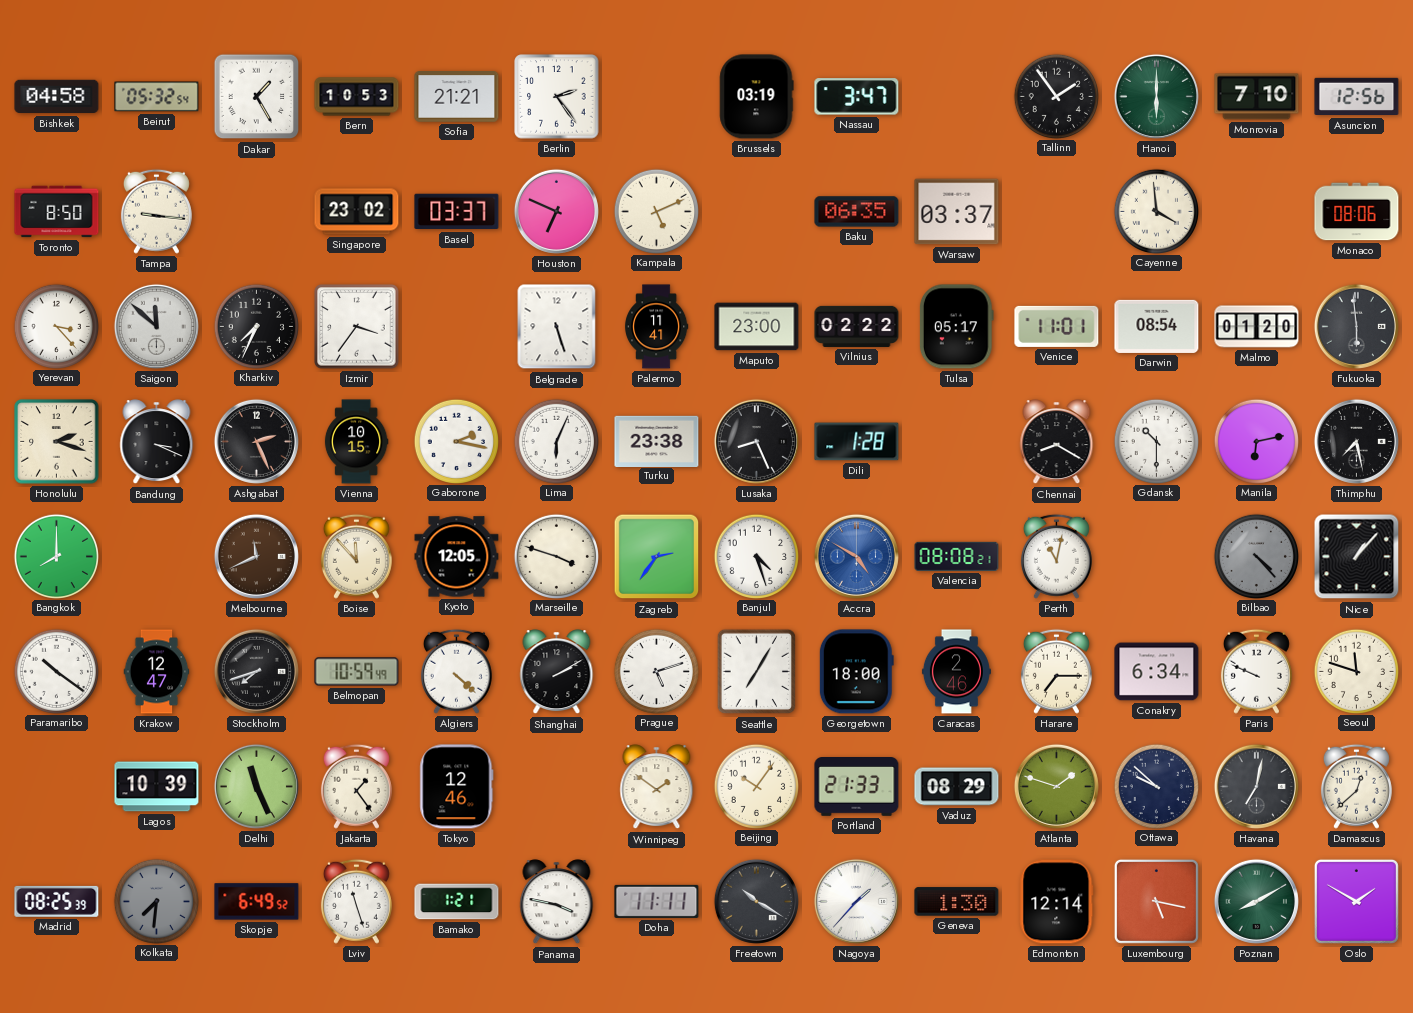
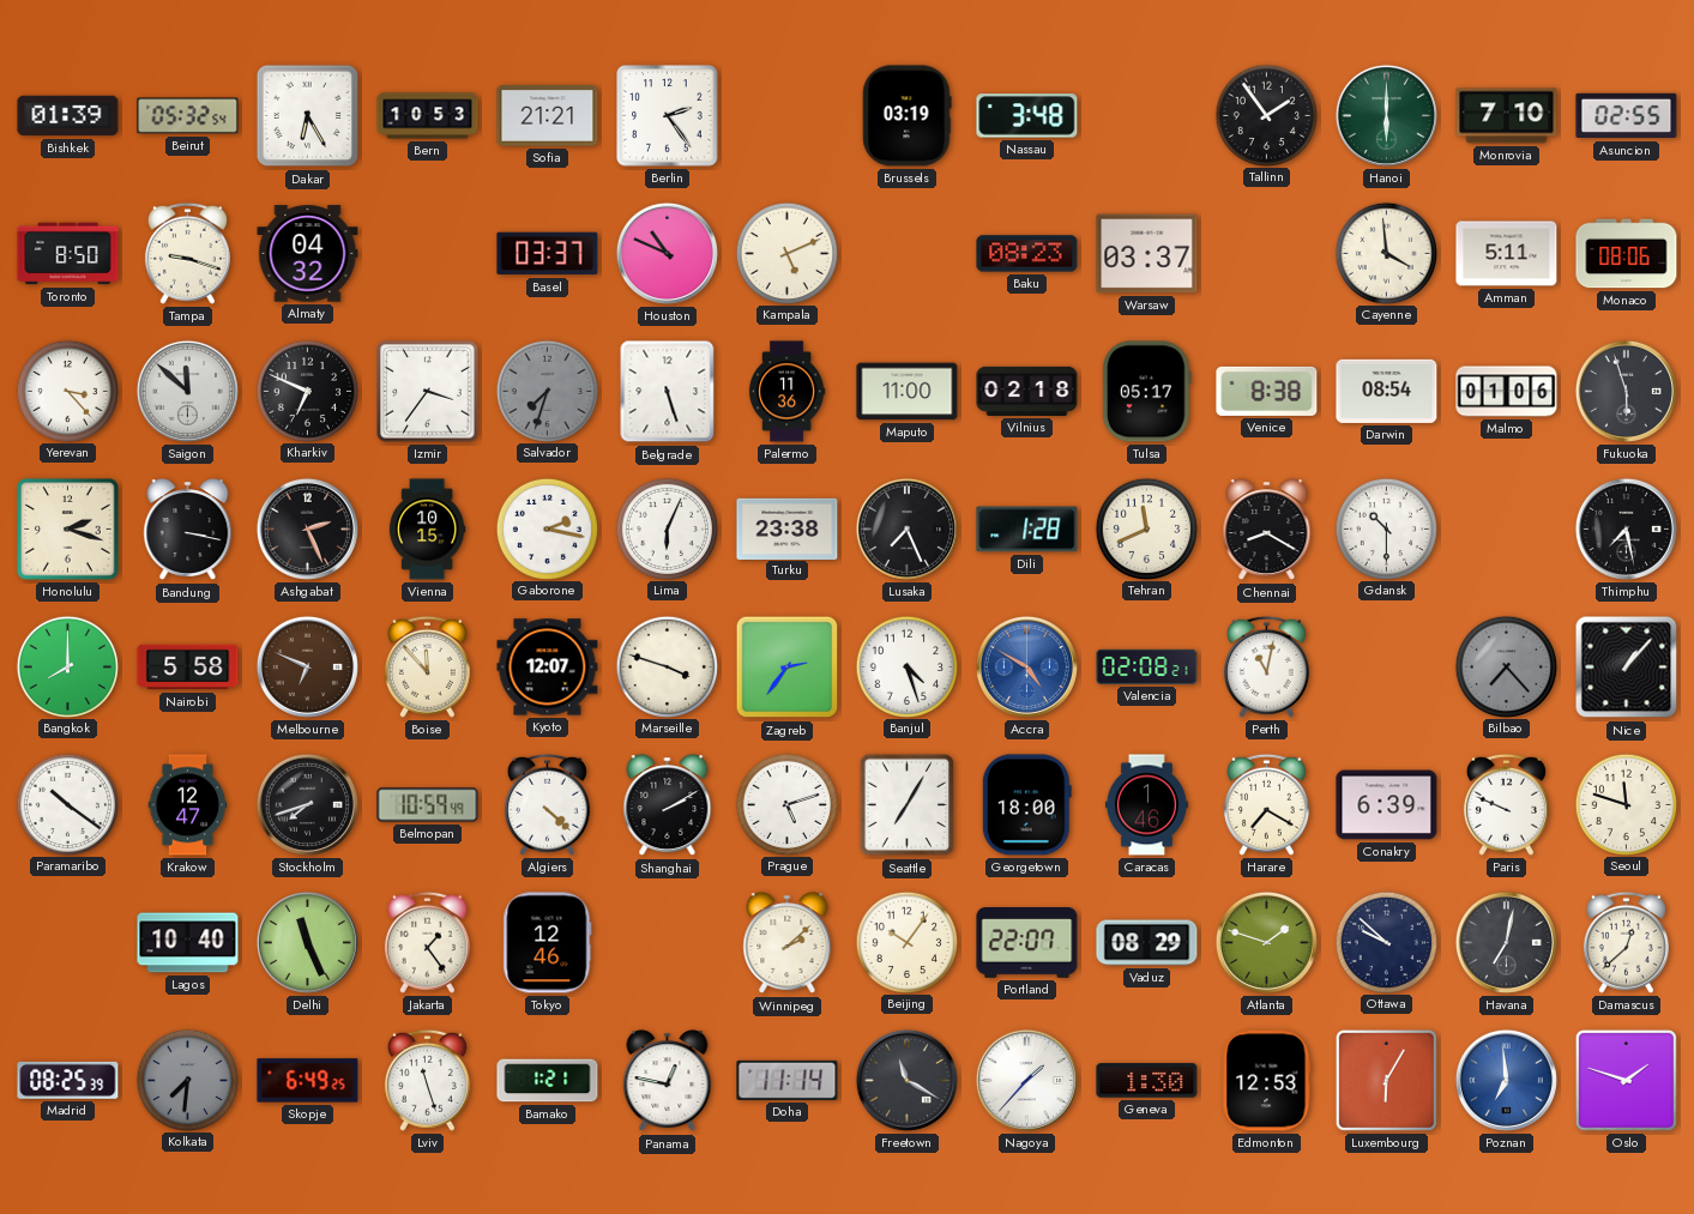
Bishkek: 04:58 -> 01:39 (68, 116)
Dakar: 1:25 -> 6:25 (308, 116)
Nassau: 3:47 -> 3:48 (1027, 116)
Asuncion: 12:56 -> 02:55 (1627, 116)
Tampa: 9:16 -> 9:18 (187, 253)
Almaty: none -> 04:32 (308, 254)
Singapore: 23:02 -> none (357, 212)
Houston: 6:49 -> 10:49 (667, 253)
Baku: 06:35 -> 08:23 (1027, 254)
Amman: none -> 5:11 (1507, 254)
Kharkiv: 7:34 -> 6:49 (307, 391)
Salvador: none -> 7:33 (547, 391)
Palermo: 11:41 -> 11:36 (786, 392)
Maputo: 23:00 -> 11:00 (908, 392)
Vilnius: 02:22 -> 02:18 (1027, 391)
Venice: 11:01 -> 8:38 (1267, 391)
Malmo: 01:20 -> 01:06 (1507, 392)
Fukuoka: 5:59 -> 5:57 (1626, 391)
Bandung: 3:19 -> 3:17 (188, 530)
Lusaka: 8:26 -> 7:26 (906, 529)
Tehran: none -> 11:41 (1146, 529)
Manila: 6:13 -> none (1256, 441)
Nairobi: none -> 5:58 (188, 668)
Melbourne: 11:41 -> 6:49 (307, 666)
Kyoto: 12:05 -> 12:07 (548, 668)
Valencia: 08:08 -> 02:08 (1147, 666)
Bilbao: 4:23 -> 7:23 (1506, 666)
Caracas: 2:46 -> 1:46 (1146, 805)
Harare: 7:15 -> 7:20 (1266, 804)
Conakry: 6:34 -> 6:39 (1387, 805)
Lagos: 10:39 -> 10:40 (188, 943)
Winnipeg: 1:51 -> 2:08 (788, 943)
Portland: 21:33 -> 22:07 (1027, 943)
Skopje: 6:49:52 -> 6:49:25 (308, 1081)
Panama: 3:47 -> 12:47 (668, 1081)
Doha: 11:11 -> 11:14 (788, 1080)
Freetown: 10:20 -> 11:20 (906, 1080)
Edmonton: 12:14 -> 12:53 (1267, 1081)
Luxembourg: 5:17 -> 6:05 (1386, 1080)
Poznan: 8:10 -> 6:59 (1506, 1080)
Poznan dial: green -> blue (1506, 1080)
Oslo: 1:50 -> 1:48 (1626, 1080)
